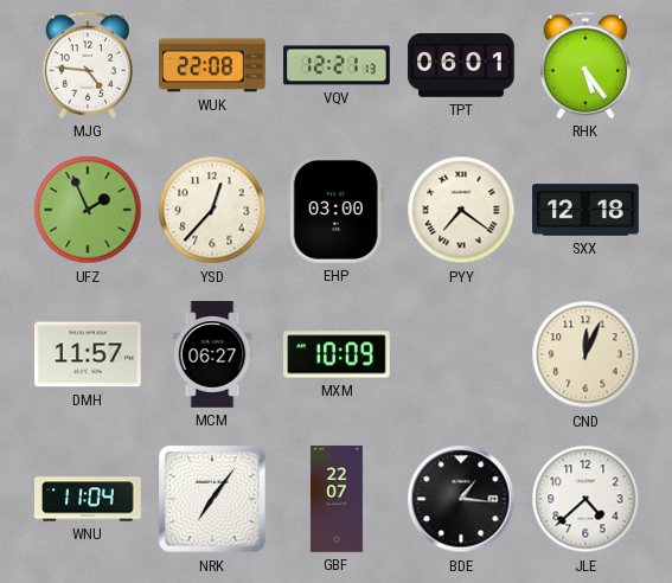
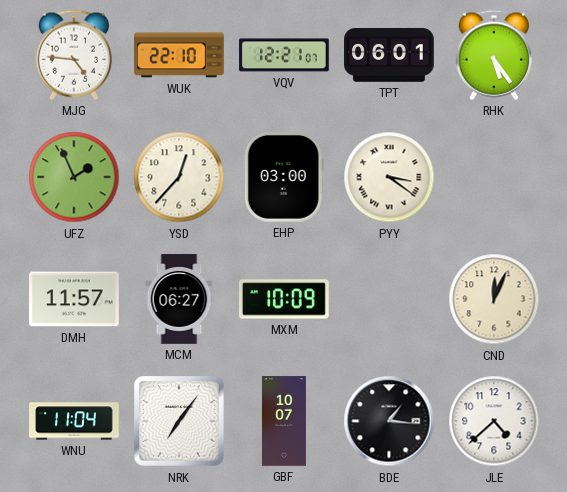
WUK: 22:08 -> 22:10 (179, 55)
VQV: 12:21:13 -> 12:21:07 (284, 55)
PYY: 7:21 -> 3:21 (389, 177)
SXX: 12:18 -> none (585, 210)
GBF: 22:07 -> 10:07 (284, 421)
